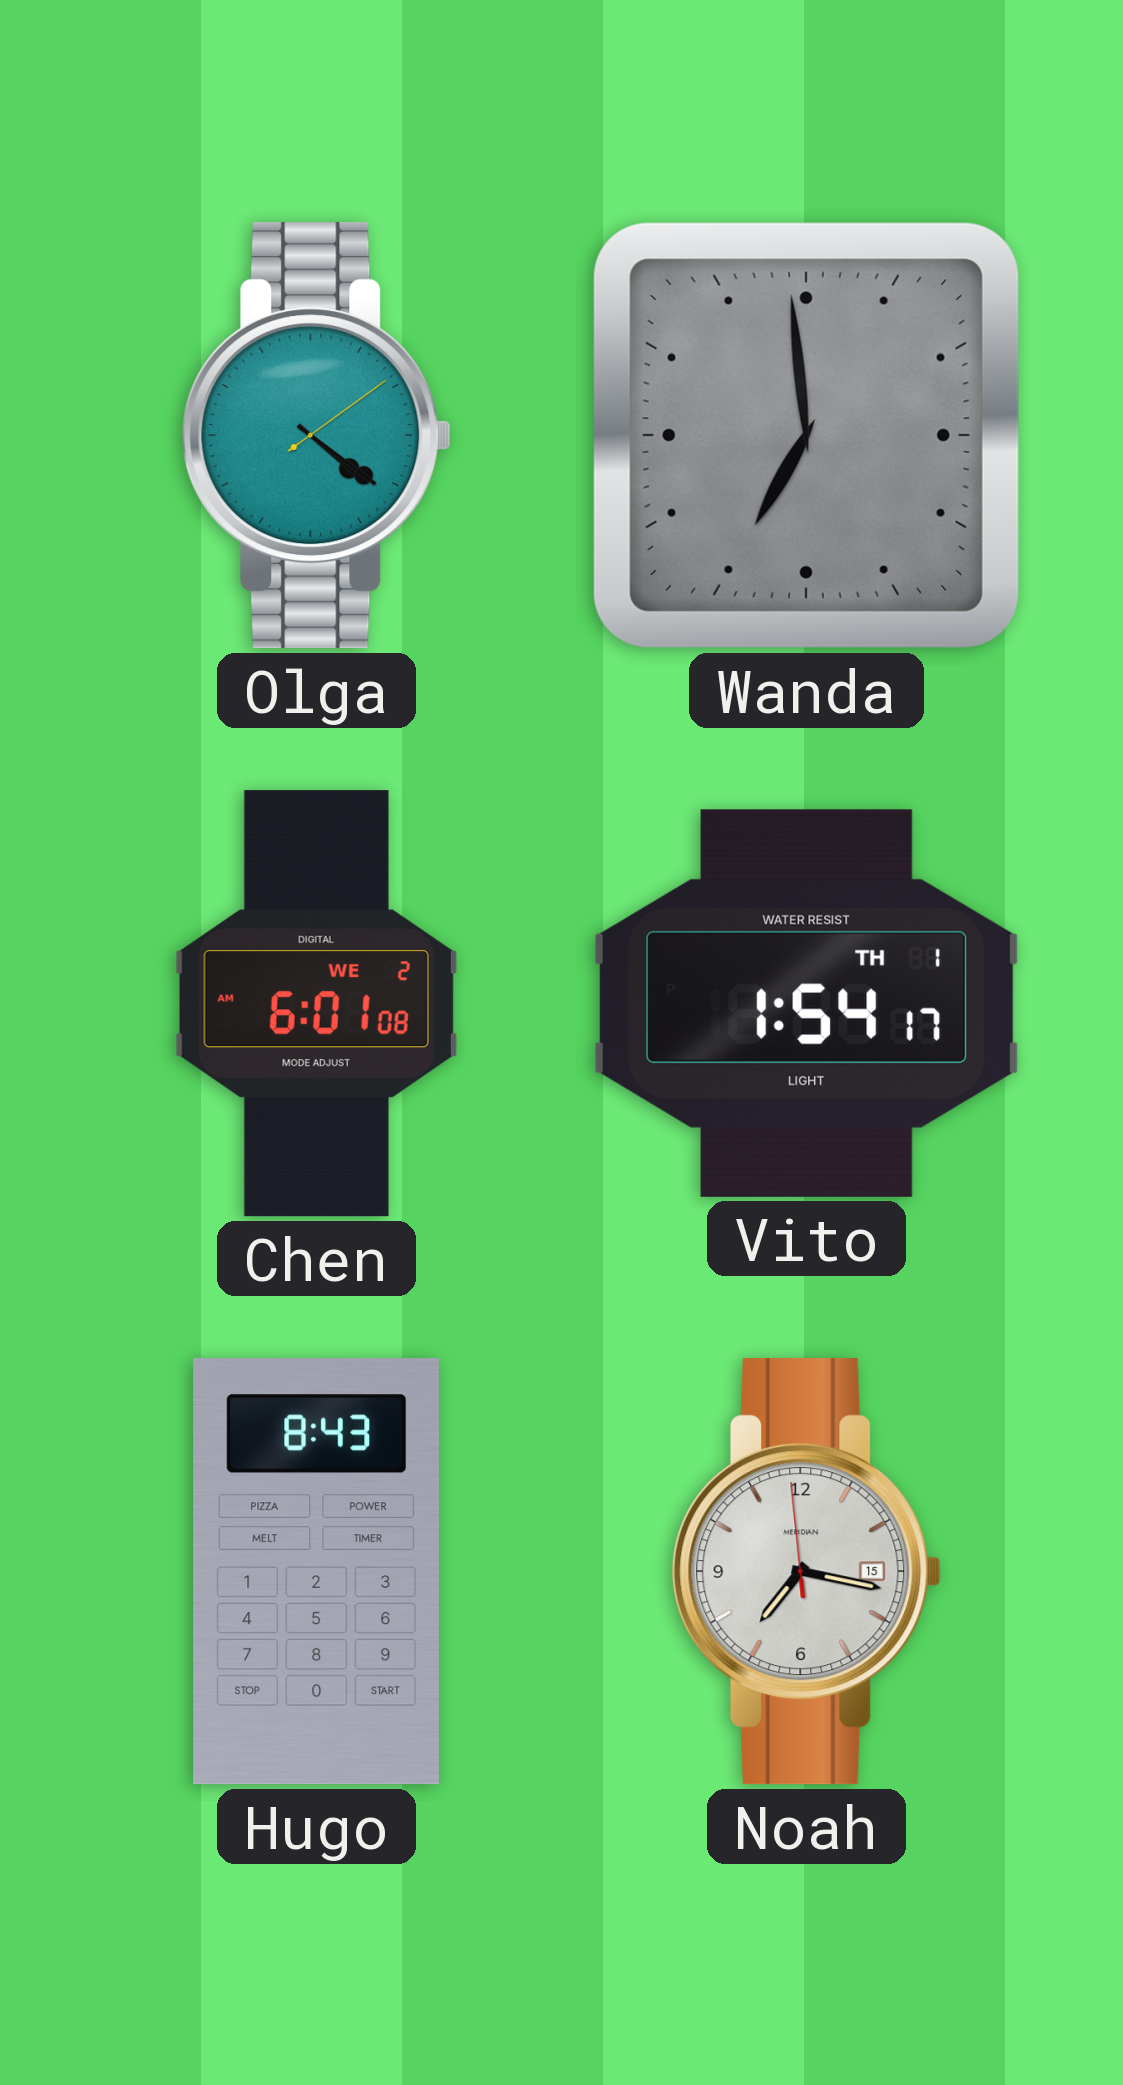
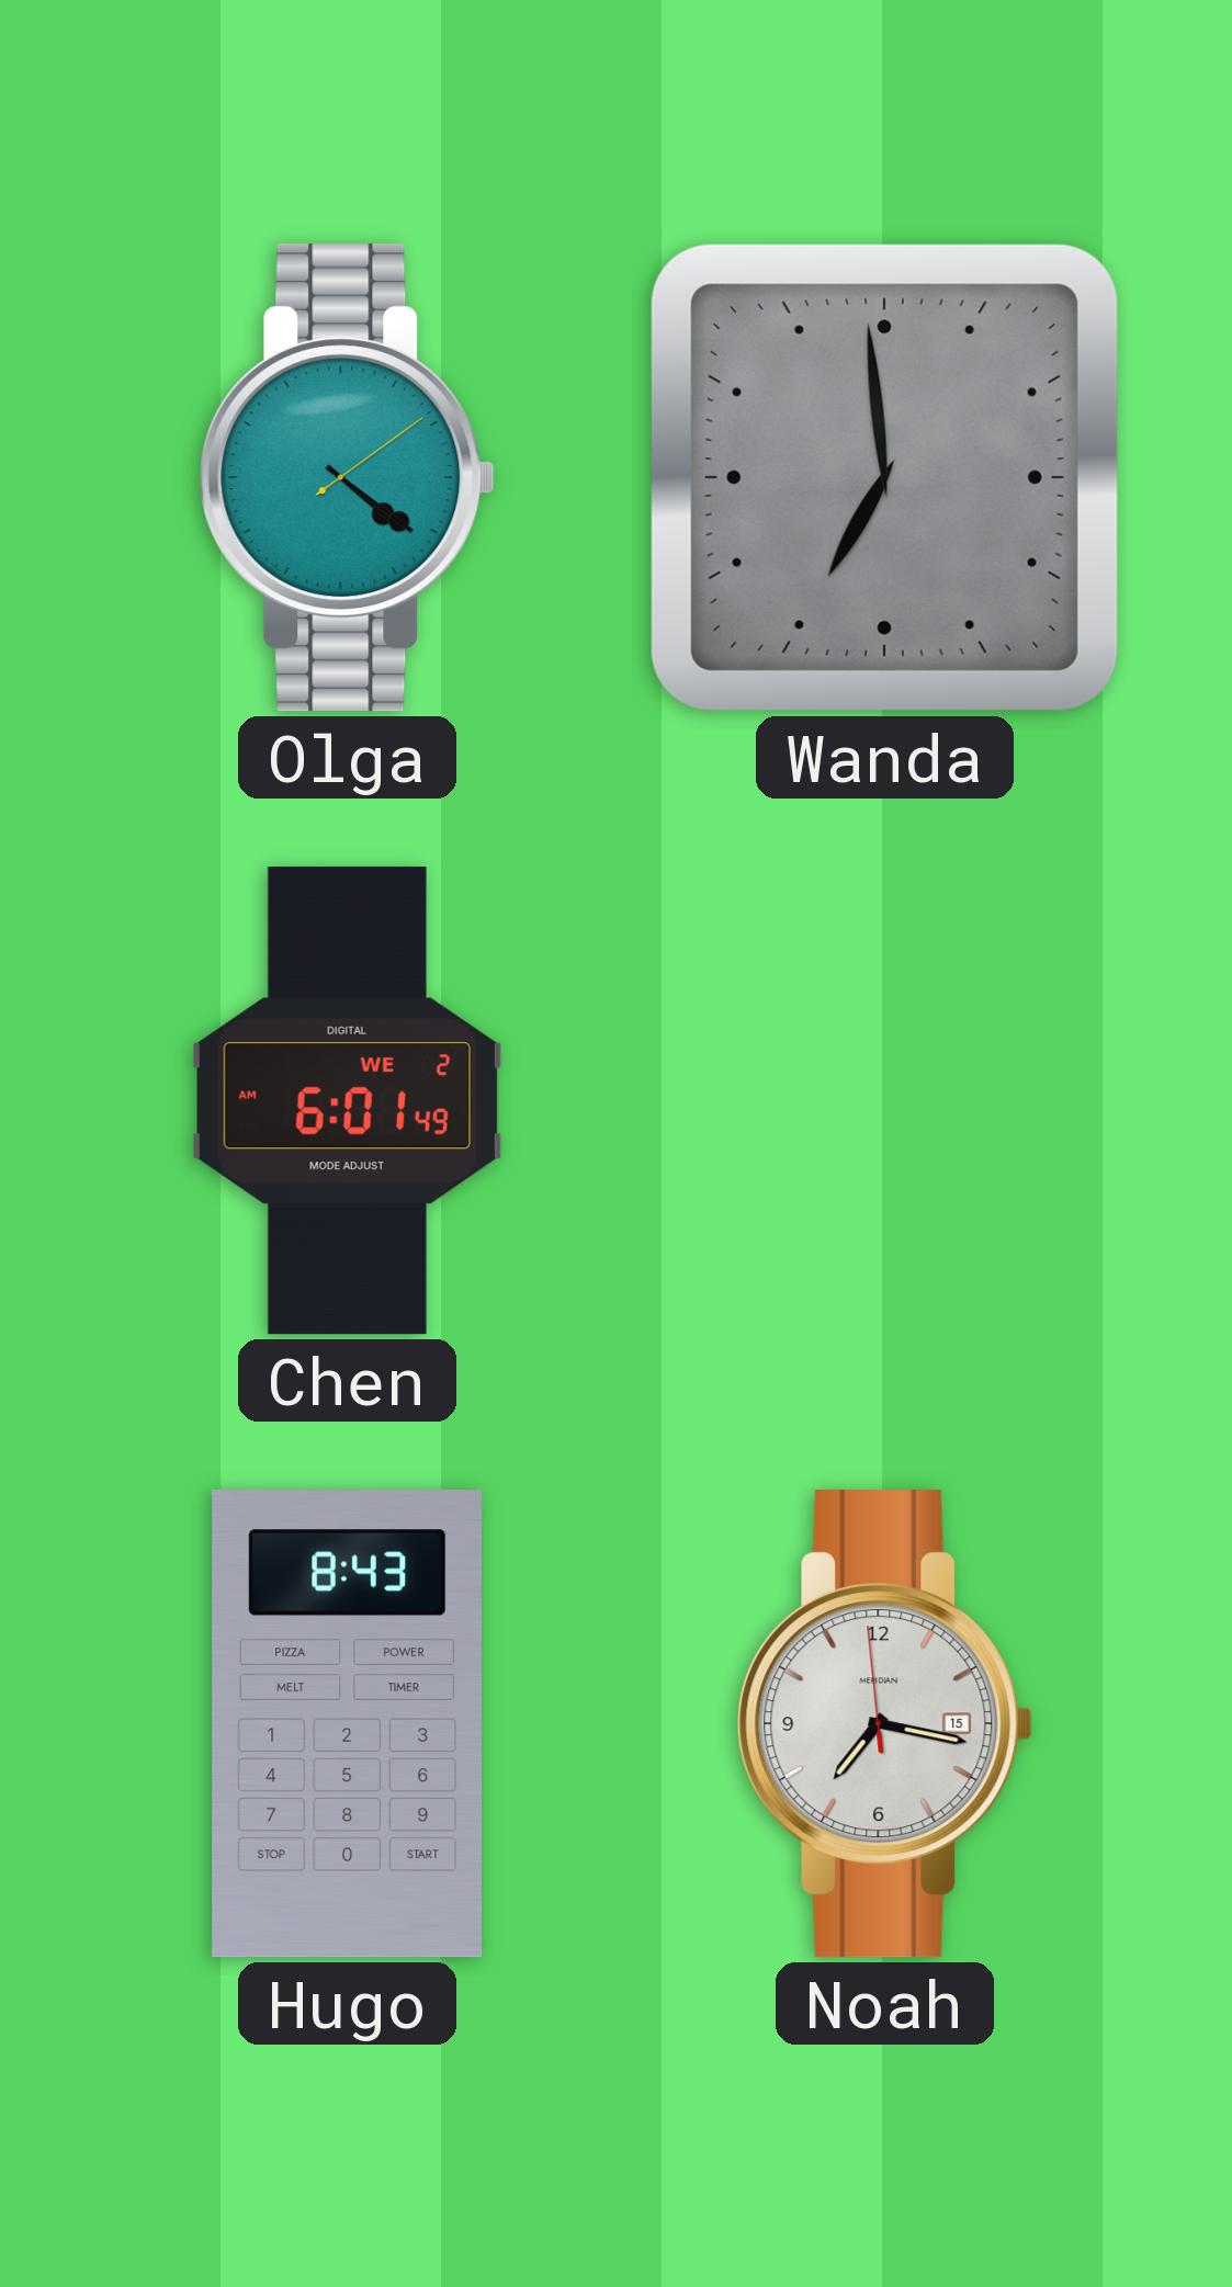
Chen: 6:01:08 AM -> 6:01:49 AM (347, 1101)
Vito: 1:54 -> none (807, 1003)
